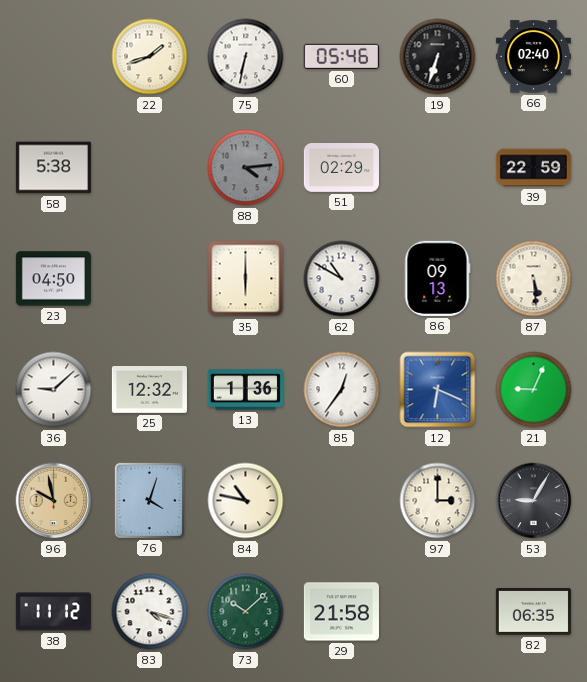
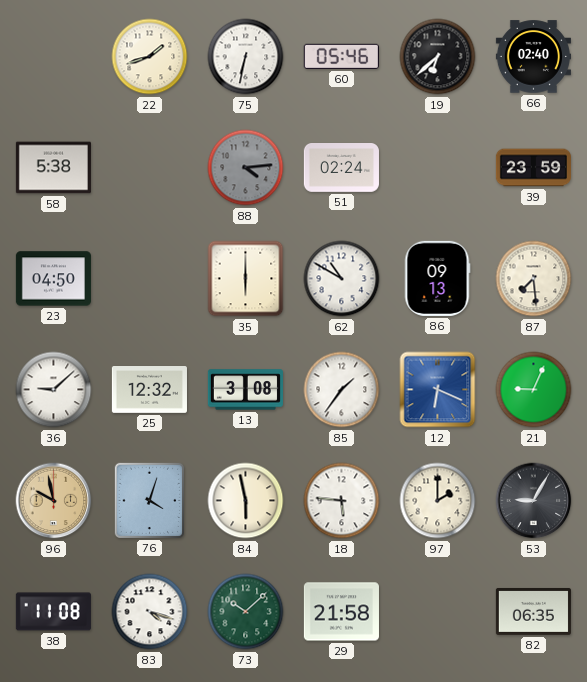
19: 6:33 -> 6:38 (438, 57)
51: 02:29 -> 02:24 (341, 168)
39: 22:59 -> 23:59 (533, 168)
87: 5:29 -> 7:29 (534, 279)
13: 1:36 -> 3:08 (245, 390)
85: 12:36 -> 1:36 (342, 390)
84: 10:47 -> 5:58 (246, 501)
18: none -> 5:46 (342, 501)
97: 3:00 -> 2:00 (438, 501)
38: 11:12 -> 11:08 (53, 612)
